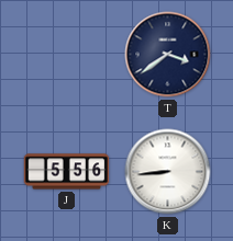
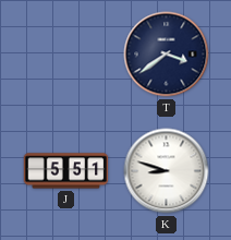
J: 5:56 -> 5:51 (66, 171)
K: 8:44 -> 8:48 (167, 171)
